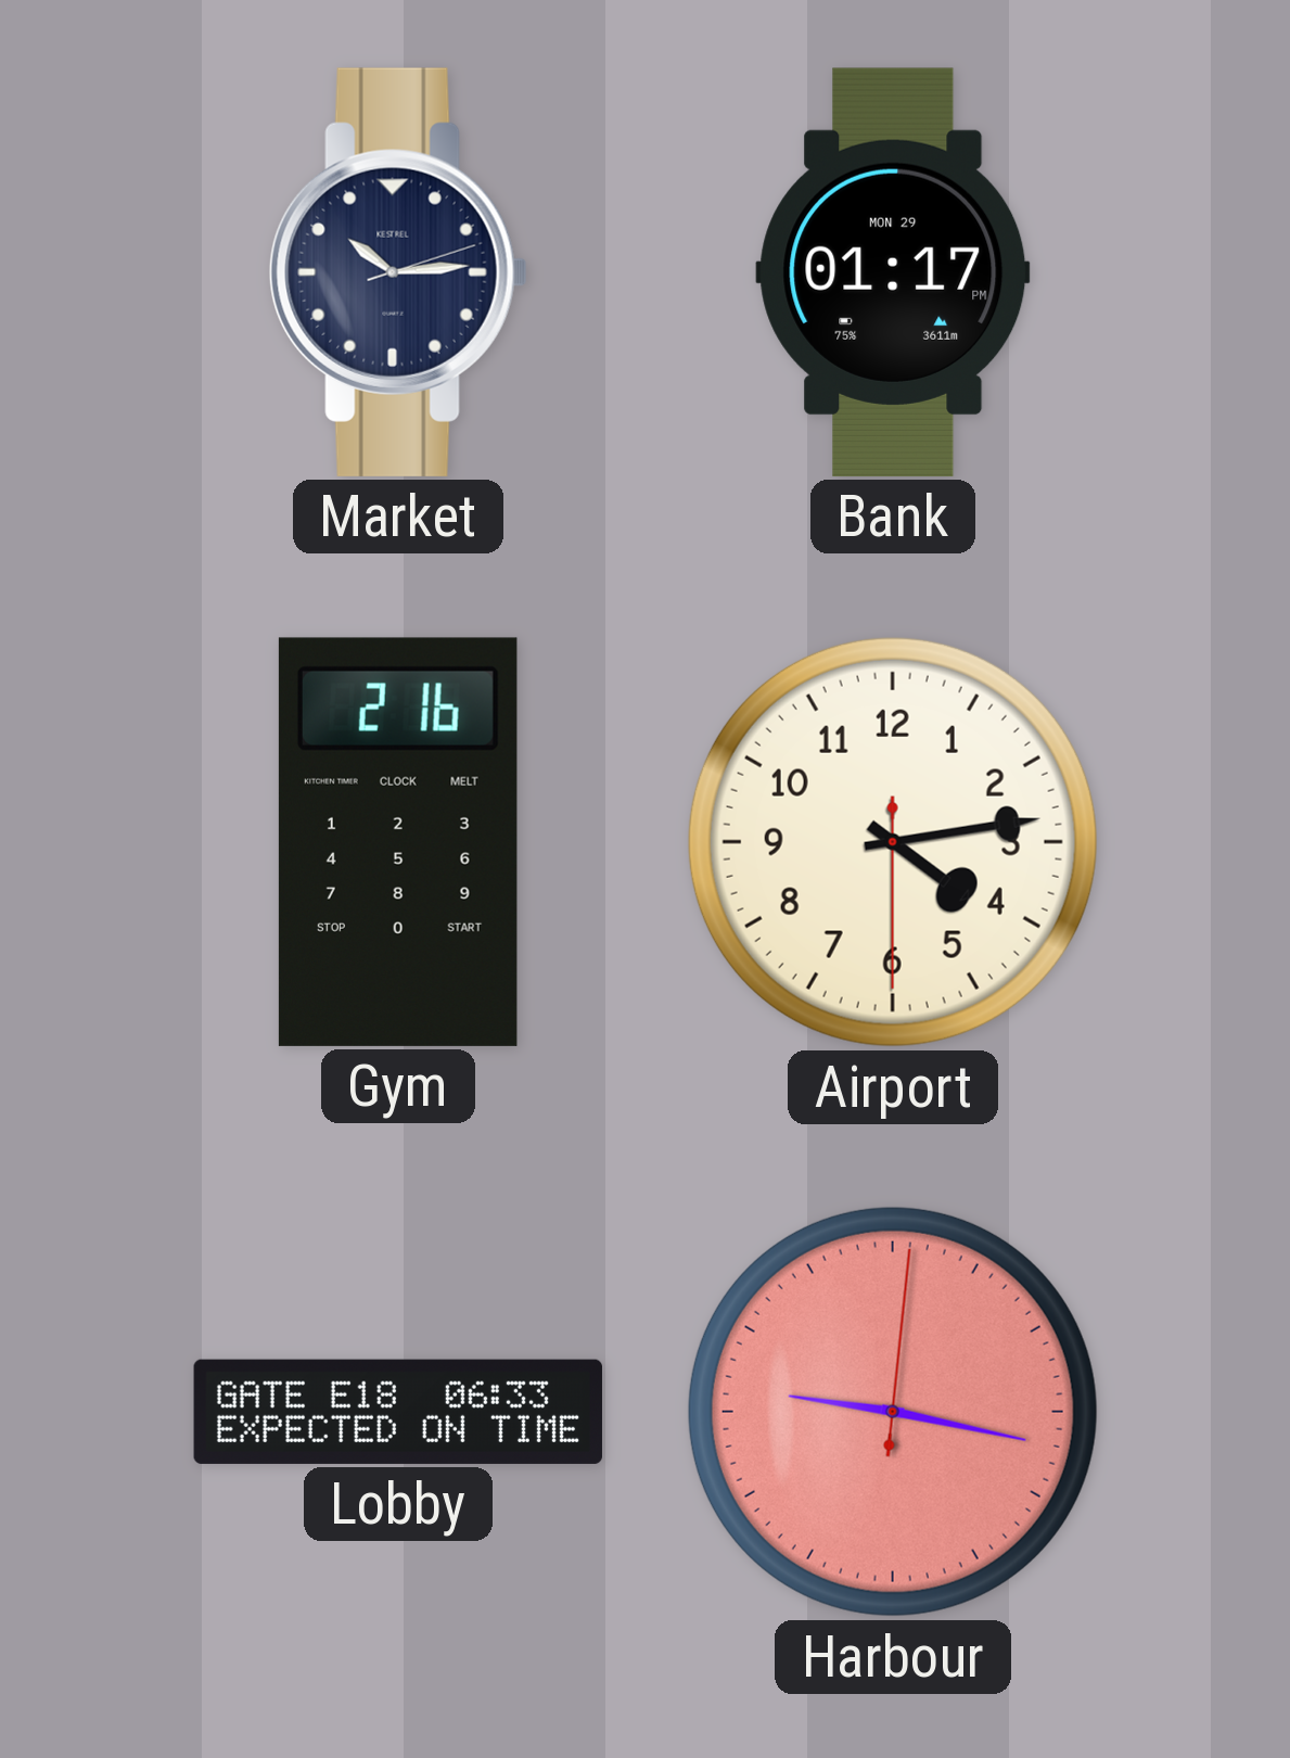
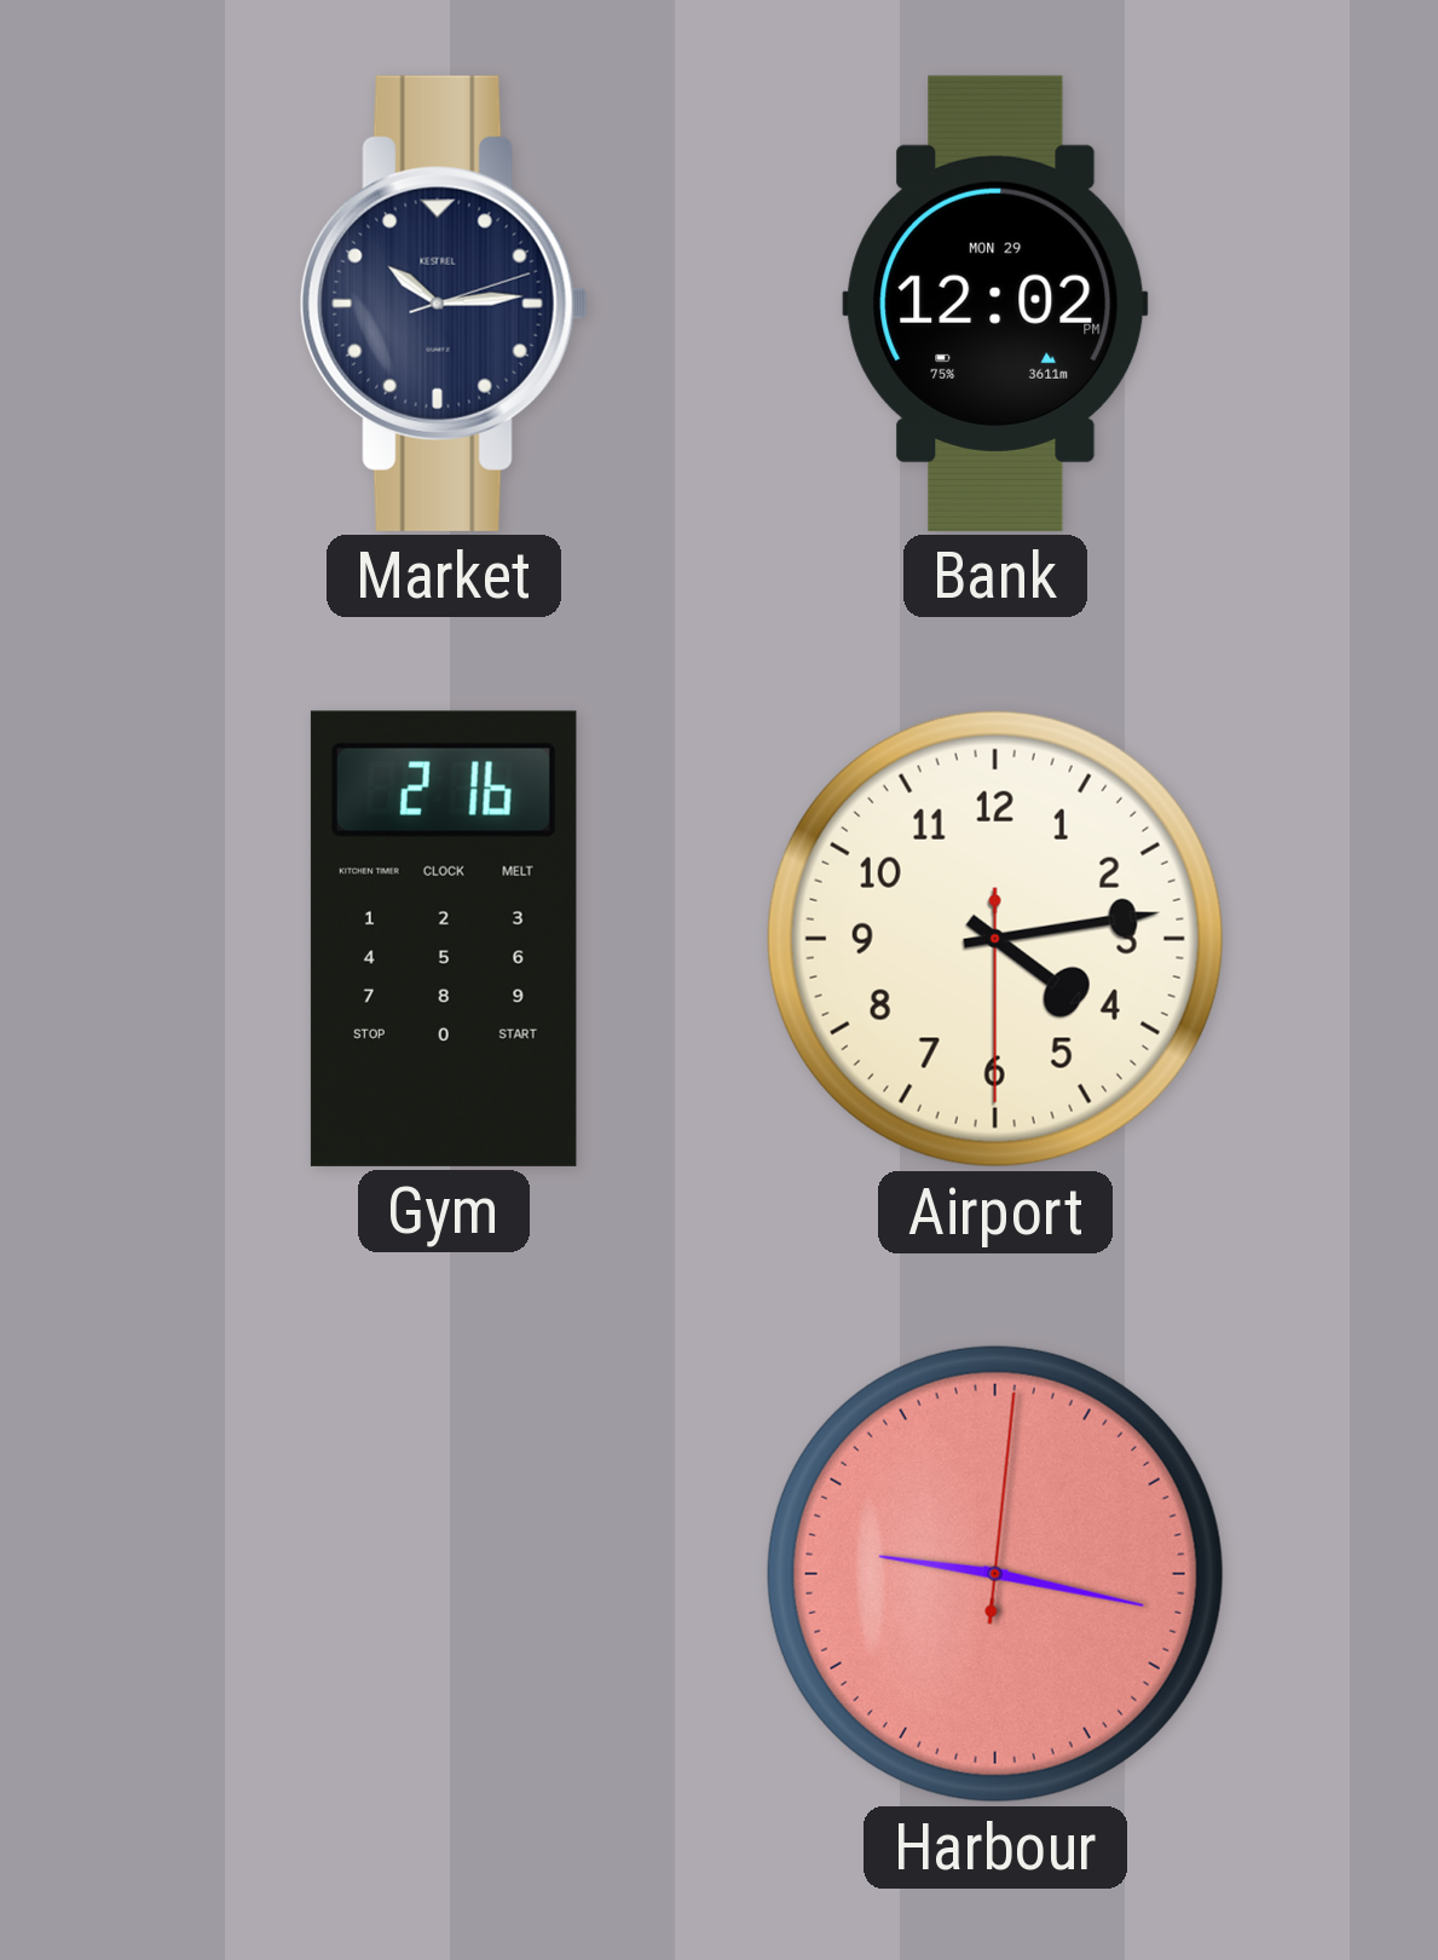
Bank: 01:17 -> 12:02 (995, 304)
Lobby: 06:33 -> none (398, 1412)
